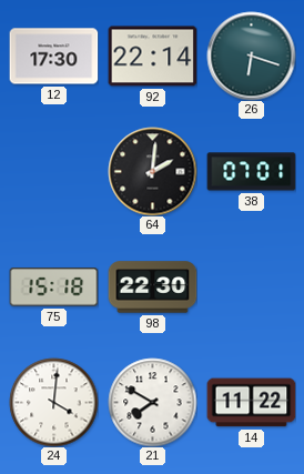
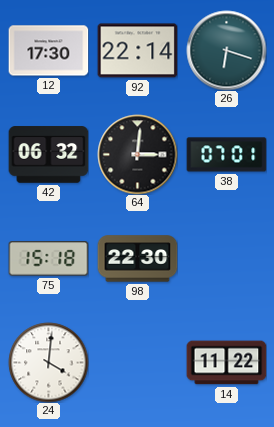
42: none -> 06:32 (48, 155)
64: 2:01 -> 3:01 (137, 154)
21: 7:50 -> none (152, 402)
